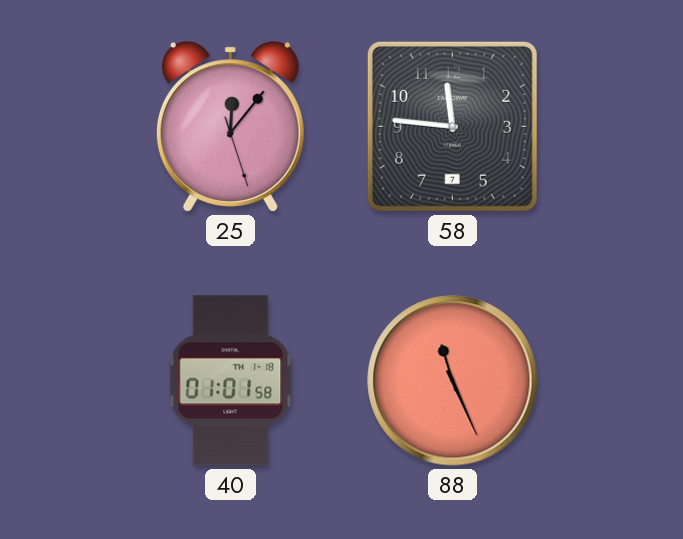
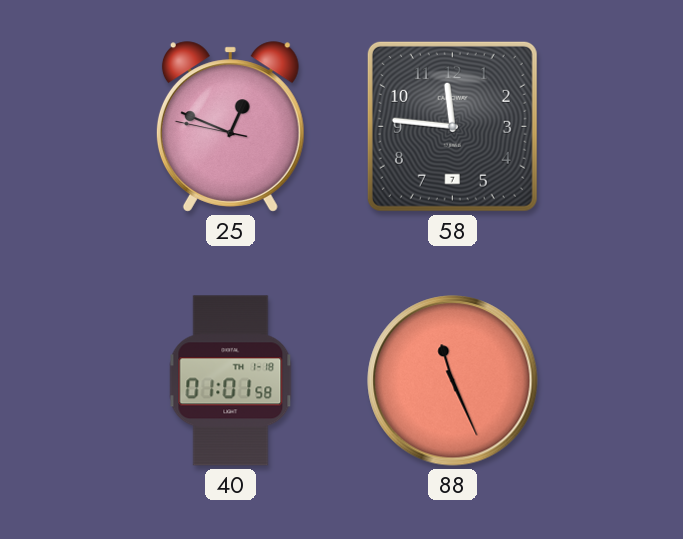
25: 12:06 -> 12:48 (230, 127)
